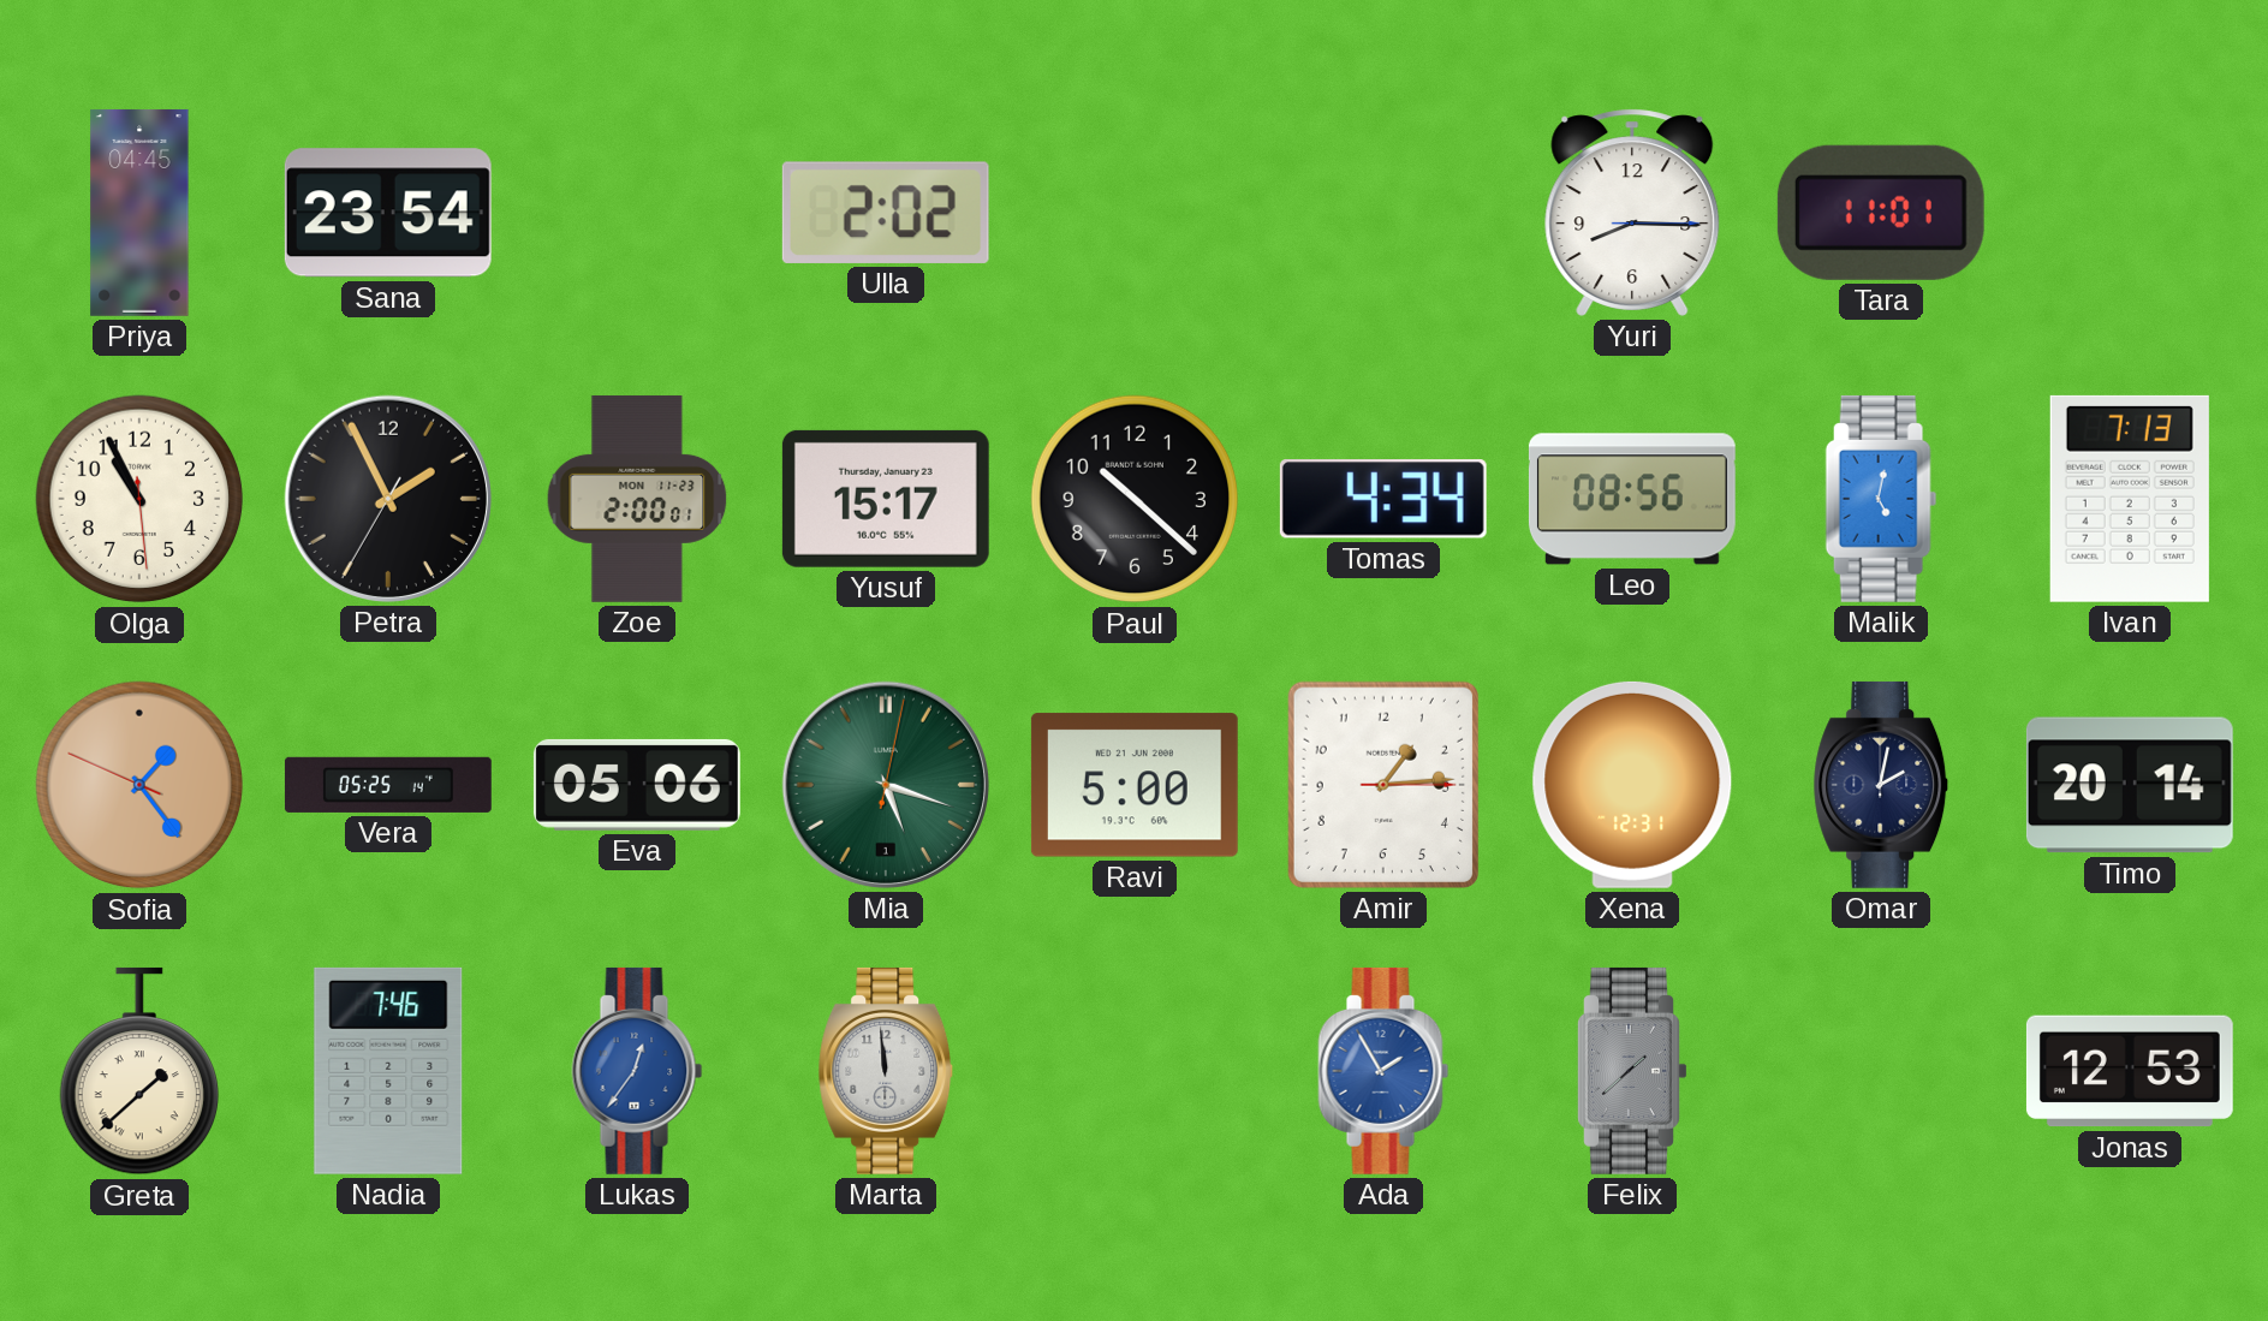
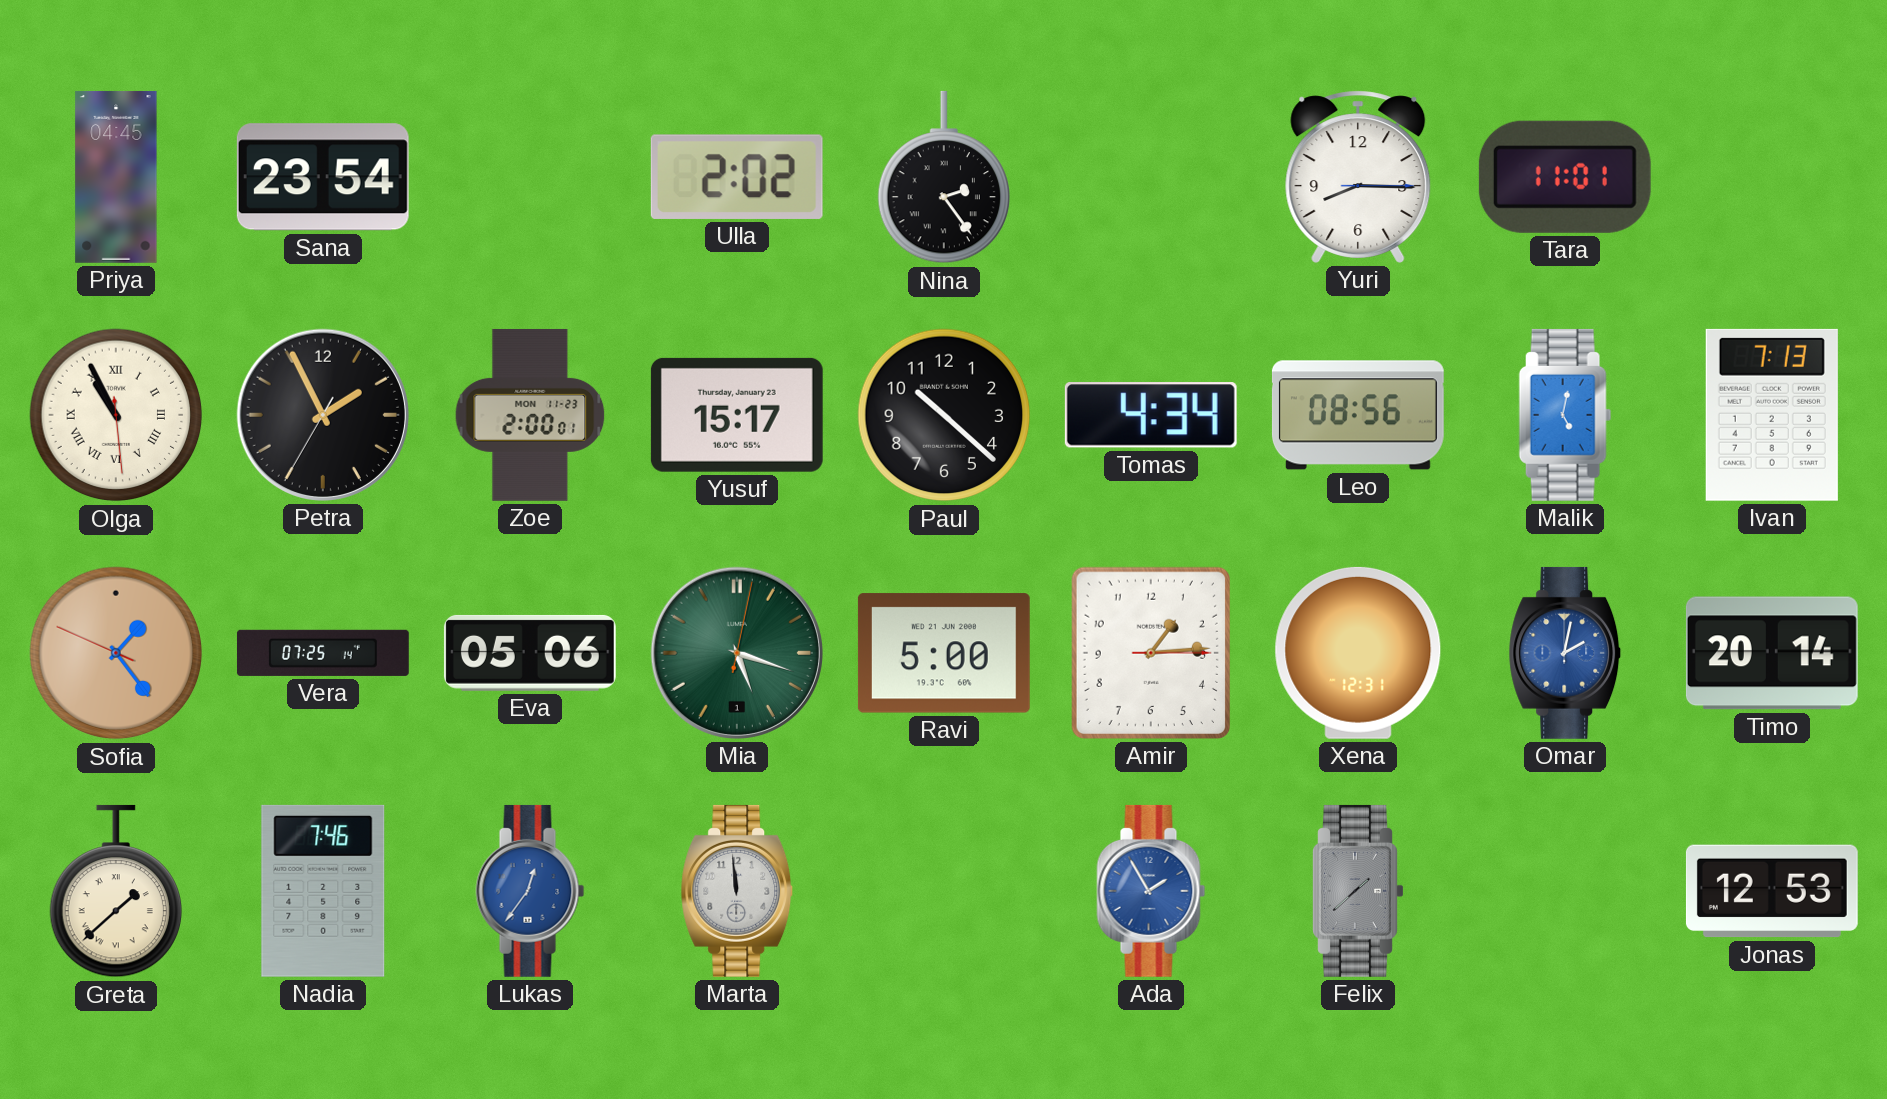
Nina: none -> 2:24 (943, 177)
Olga numerals: Arabic -> Roman (116, 415)
Vera: 05:25 -> 07:25 (323, 653)
Omar dial: navy -> blue (1565, 653)
